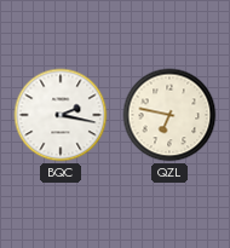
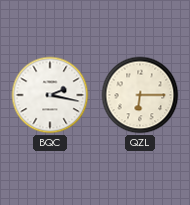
QZL: 6:47 -> 6:15 (140, 95)
